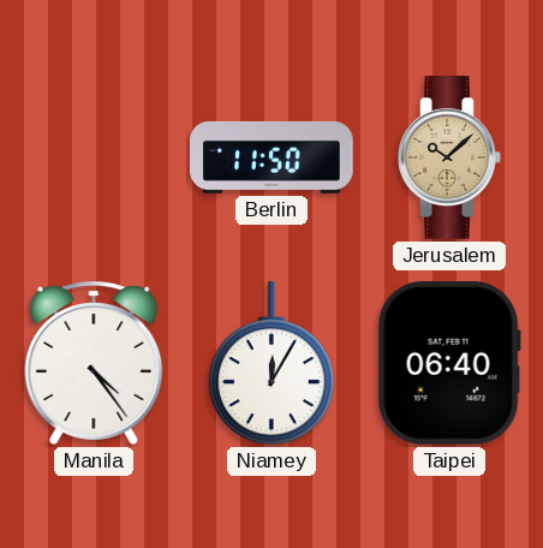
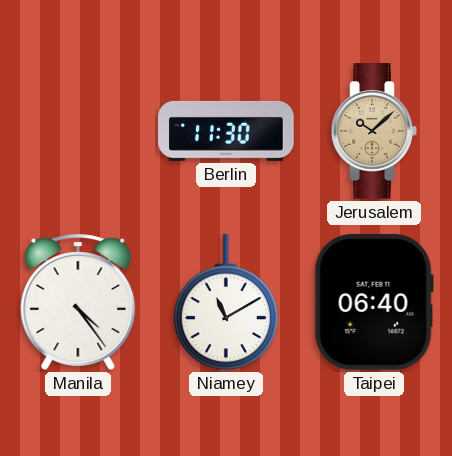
Berlin: 11:50 -> 11:30 (226, 131)
Niamey: 12:05 -> 11:10 (226, 303)
